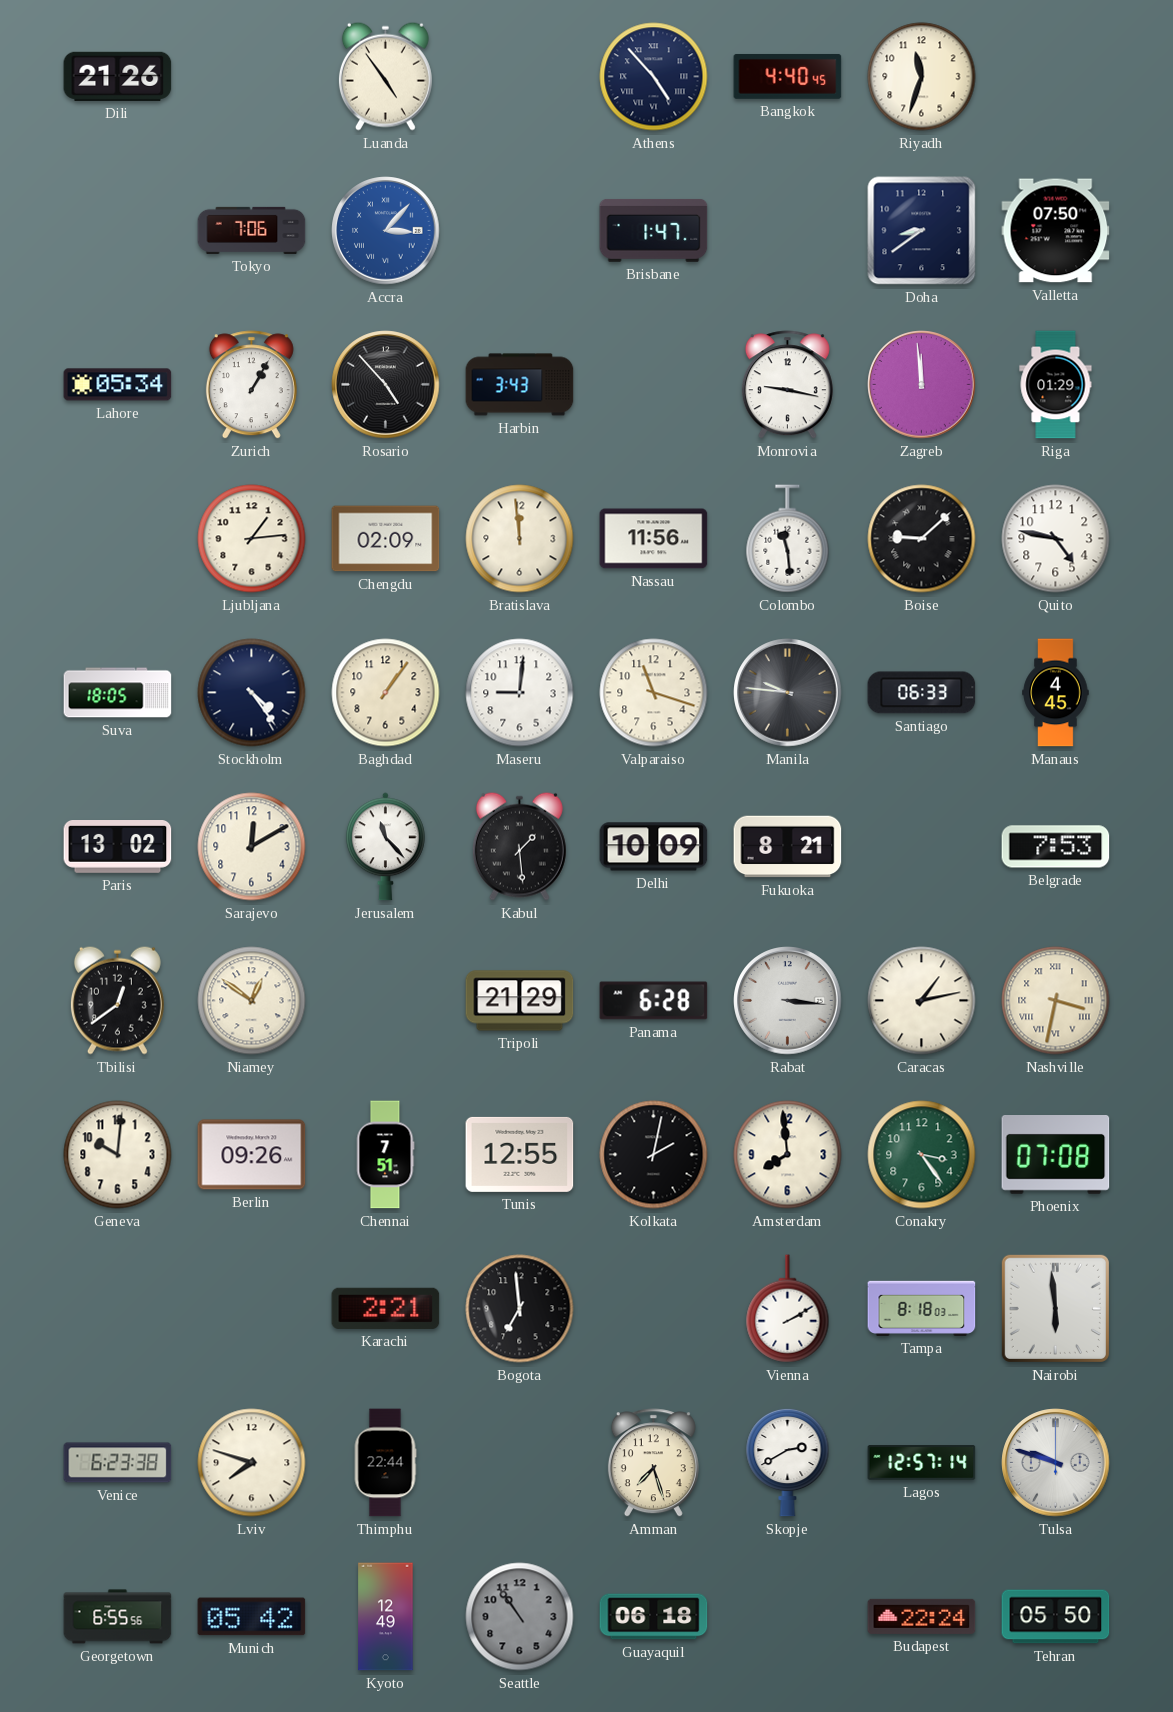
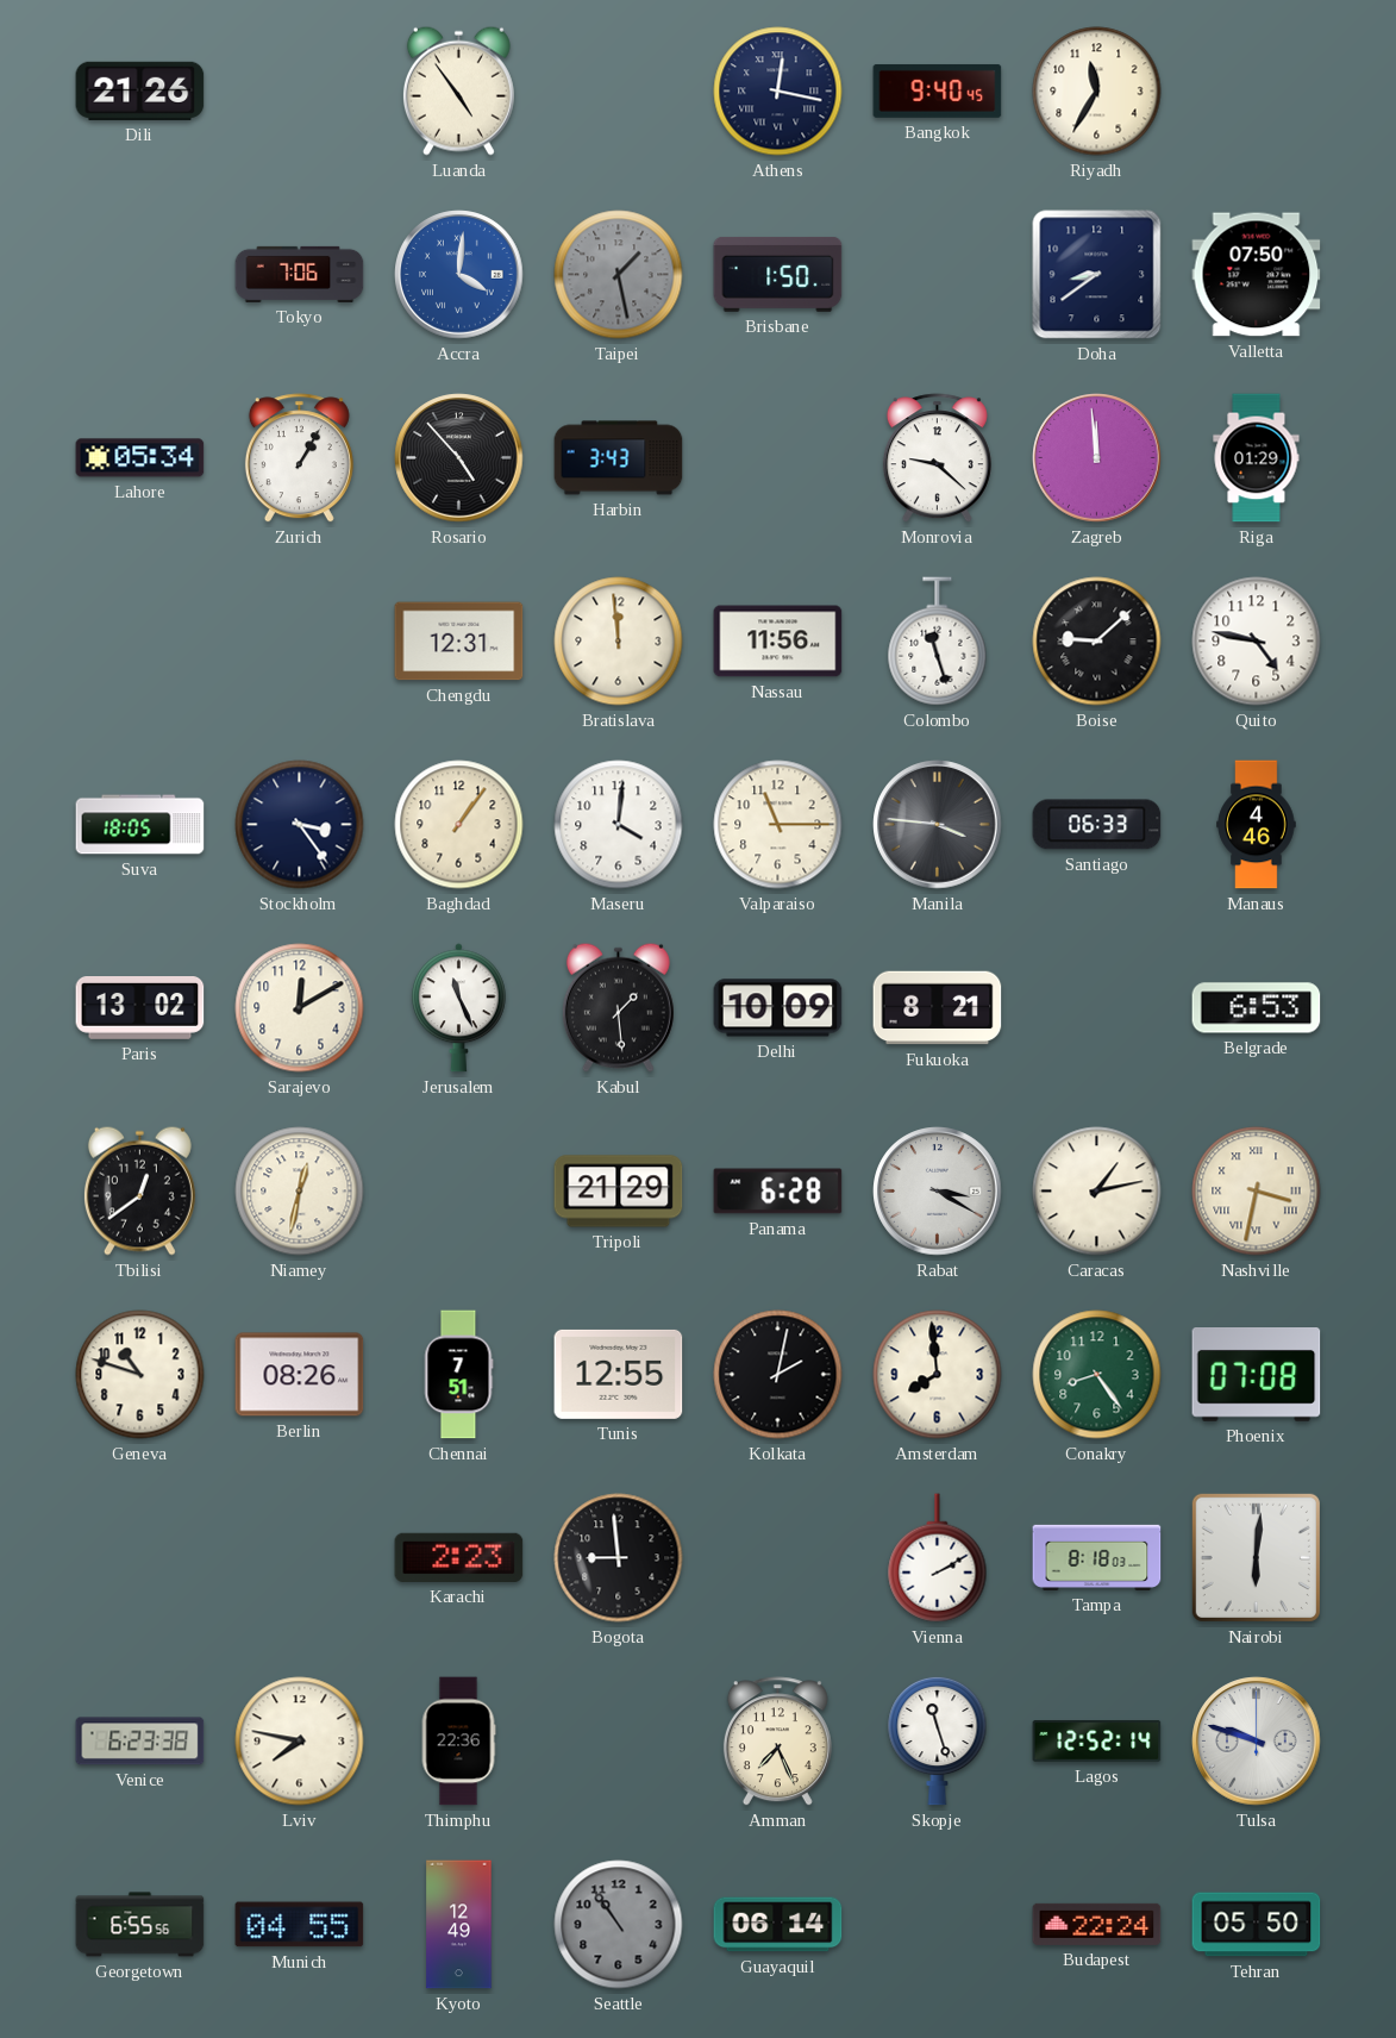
Athens: 4:53 -> 12:17 (778, 92)
Bangkok: 4:40 -> 9:40 (938, 90)
Riyadh: 11:33 -> 11:35 (1097, 92)
Accra: 3:07 -> 4:01 (459, 275)
Taipei: none -> 1:28 (619, 275)
Brisbane: 1:47 -> 1:50 (778, 274)
Monrovia: 9:17 -> 9:22 (937, 458)
Ljubljana: 1:14 -> none (252, 539)
Chengdu: 02:09 -> 12:31 (459, 642)
Colombo: 11:29 -> 11:27 (938, 642)
Stockholm: 4:24 -> 3:24 (300, 825)
Maseru: 9:01 -> 4:01 (619, 825)
Valparaiso: 11:18 -> 11:15 (778, 825)
Manila: 9:46 -> 3:46 (938, 825)
Manaus: 4:45 -> 4:46 (1257, 825)
Jerusalem: 11:23 -> 11:26 (458, 1008)
Belgrade: 7:53 -> 6:53 (1257, 1008)
Niamey: 12:51 -> 12:32 (300, 1192)
Rabat: 3:16 -> 3:20 (938, 1192)
Geneva: 10:01 -> 10:48 (140, 1375)
Berlin: 09:26 -> 08:26 (300, 1375)
Conakry: 3:24 -> 8:24 (1097, 1375)
Karachi: 2:21 -> 2:23 (459, 1557)
Bogota: 6:59 -> 8:59 (619, 1558)
Nairobi: 5:59 -> 6:01 (1256, 1557)
Lviv: 7:48 -> 7:47 (300, 1742)
Thimphu: 22:44 -> 22:36 (458, 1742)
Amman: 7:27 -> 7:26 (777, 1742)
Skopje: 2:40 -> 11:27 (938, 1740)
Lagos: 12:57 -> 12:52 (1097, 1742)
Munich: 05:42 -> 04:55 (300, 1925)
Guayaquil: 06:18 -> 06:14 (778, 1925)
